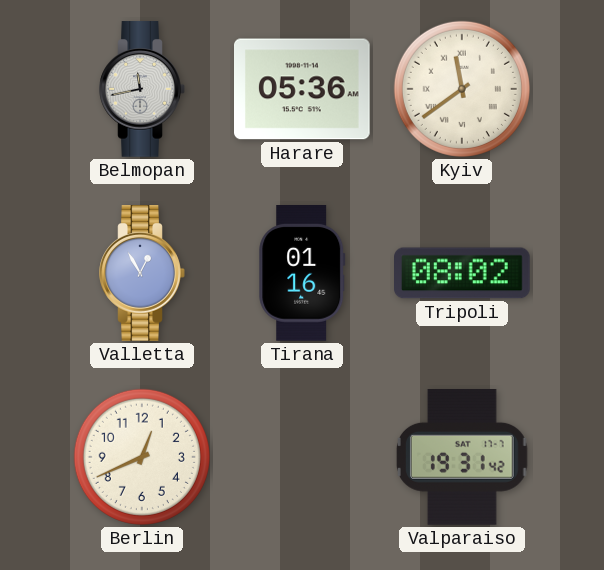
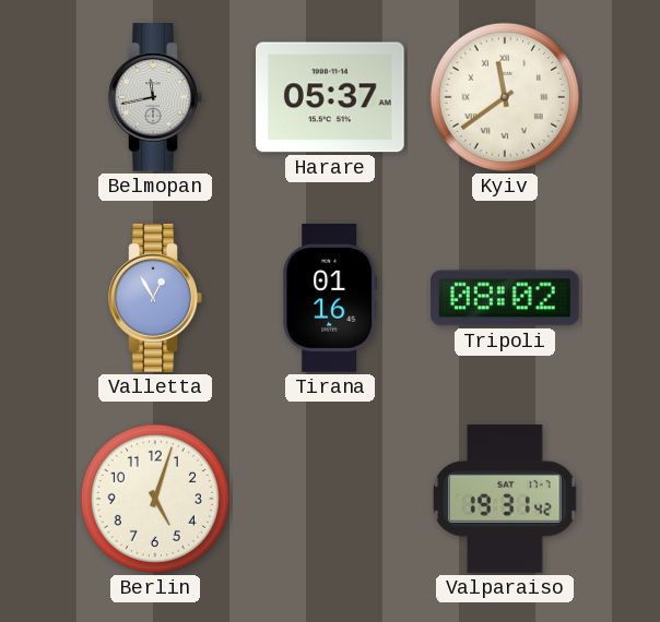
Harare: 05:36 -> 05:37 (331, 97)
Berlin: 12:41 -> 5:03 (155, 499)
